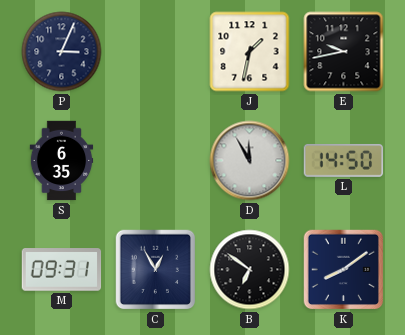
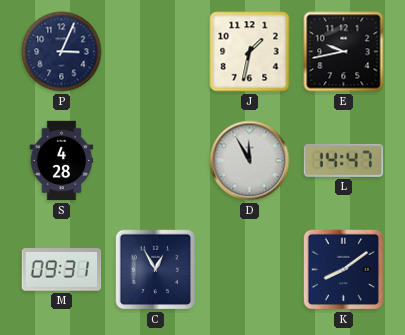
S: 6:35 -> 4:28 (62, 161)
L: 14:50 -> 14:47 (344, 161)
B: 6:51 -> none (250, 270)
